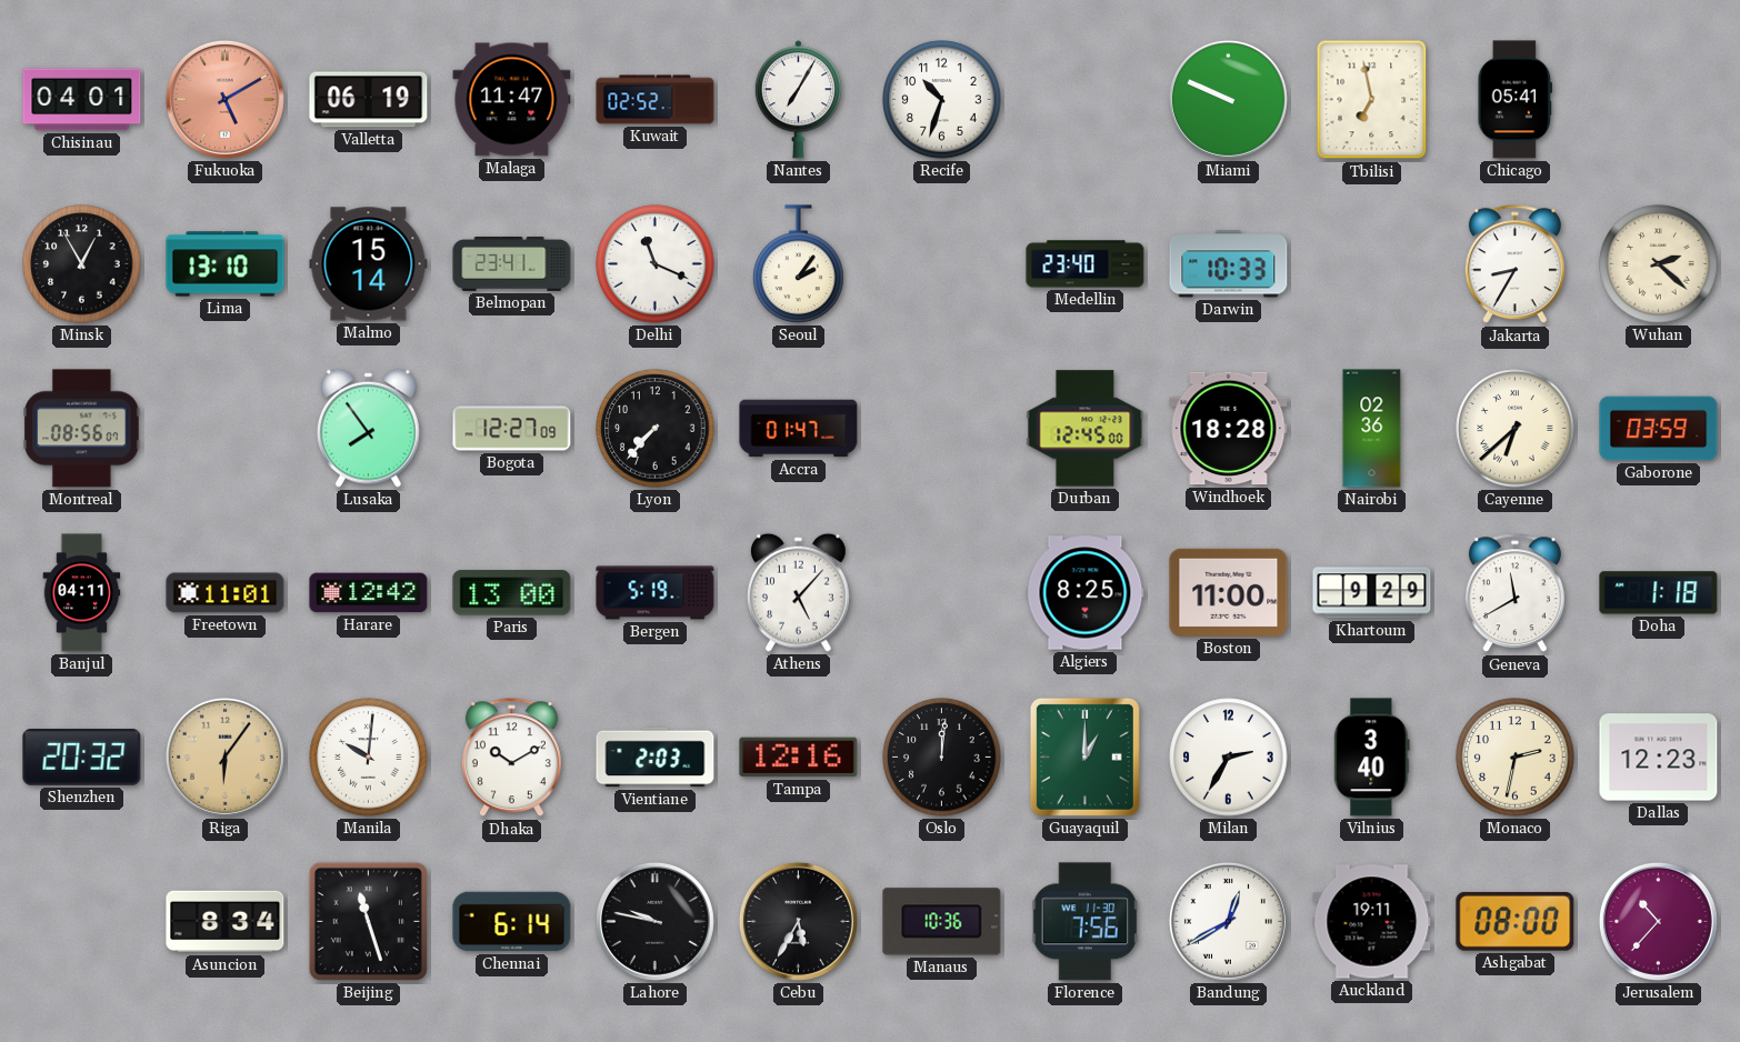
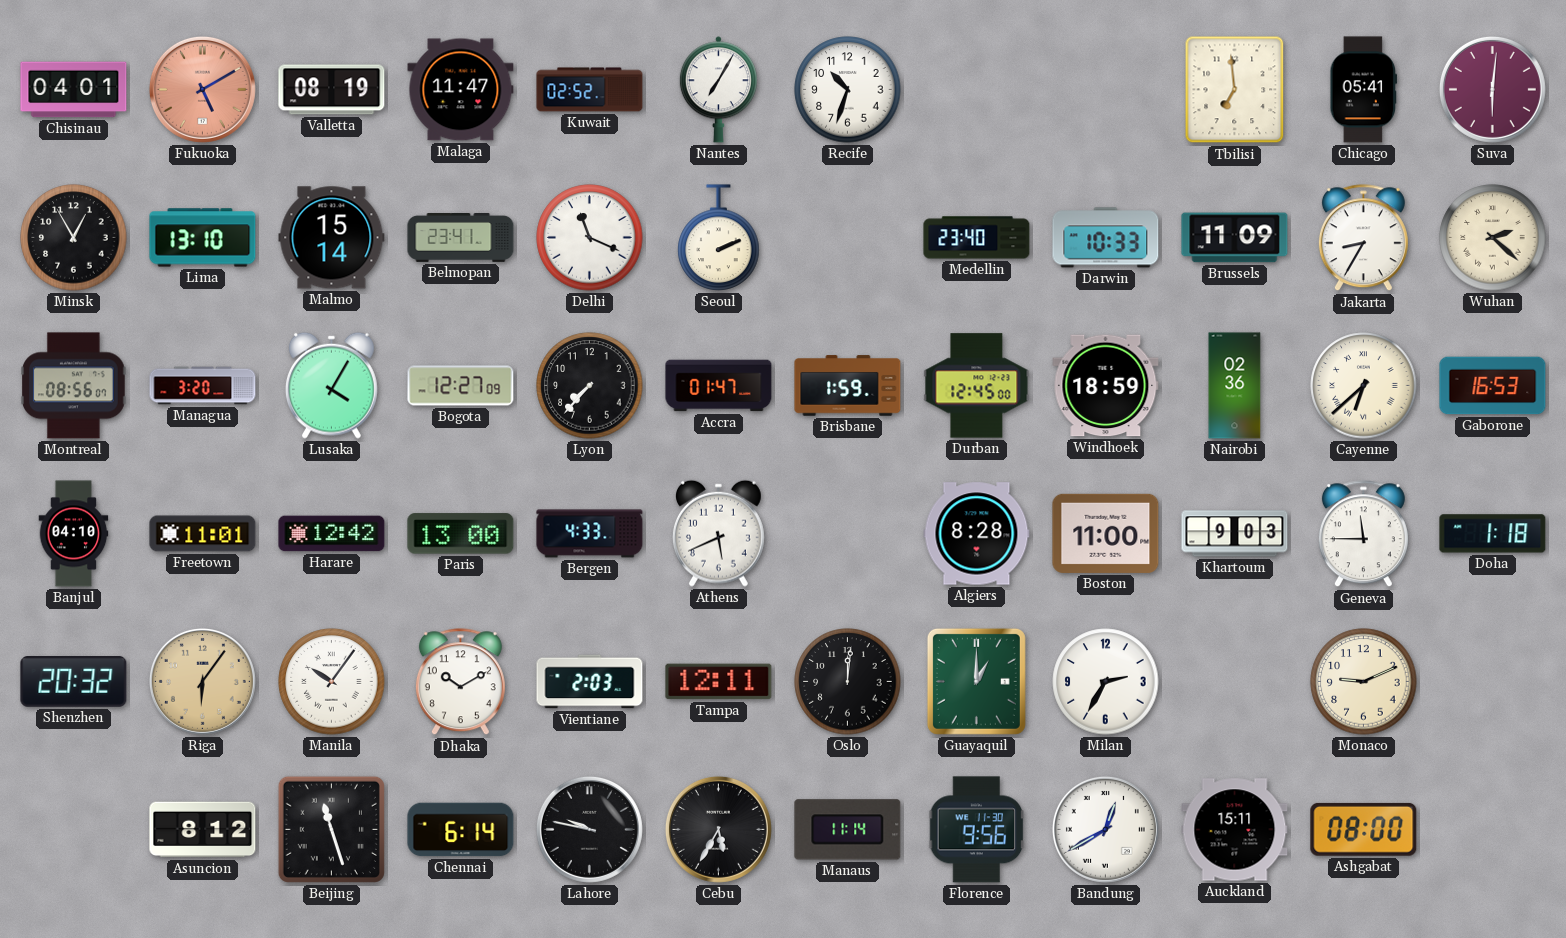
Valletta: 06:19 -> 08:19 (332, 90)
Miami: 9:49 -> none (1228, 99)
Tbilisi: 6:58 -> 6:59 (1235, 90)
Suva: none -> 6:01 (1492, 89)
Seoul: 2:06 -> 2:11 (719, 238)
Brussels: none -> 11:09 (1235, 238)
Managua: none -> 3:20 (203, 386)
Lusaka: 7:54 -> 4:05 (331, 385)
Brisbane: none -> 1:59 (848, 386)
Windhoek: 18:28 -> 18:59 (1106, 386)
Gaborone: 03:59 -> 16:53 (1493, 386)
Banjul: 04:11 -> 04:10 (74, 534)
Bergen: 5:19 -> 4:33 (590, 534)
Athens: 5:07 -> 5:41 (718, 533)
Algiers: 8:25 -> 8:28 (977, 534)
Khartoum: 9:29 -> 9:03 (1235, 534)
Geneva: 11:40 -> 11:45 (1363, 534)
Manila: 10:01 -> 10:06 (332, 682)
Tampa: 12:16 -> 12:11 (719, 682)
Vilnius: 3:40 -> none (1372, 758)
Monaco: 2:32 -> 9:11 (1364, 682)
Dallas: 12:23 -> none (1659, 758)
Asuncion: 8:34 -> 8:12 (203, 830)
Manaus: 10:36 -> 11:14 (848, 830)
Florence: 7:56 -> 9:56 (977, 830)
Auckland: 19:11 -> 15:11 (1235, 830)
Jerusalem: 10:37 -> none (1658, 921)
